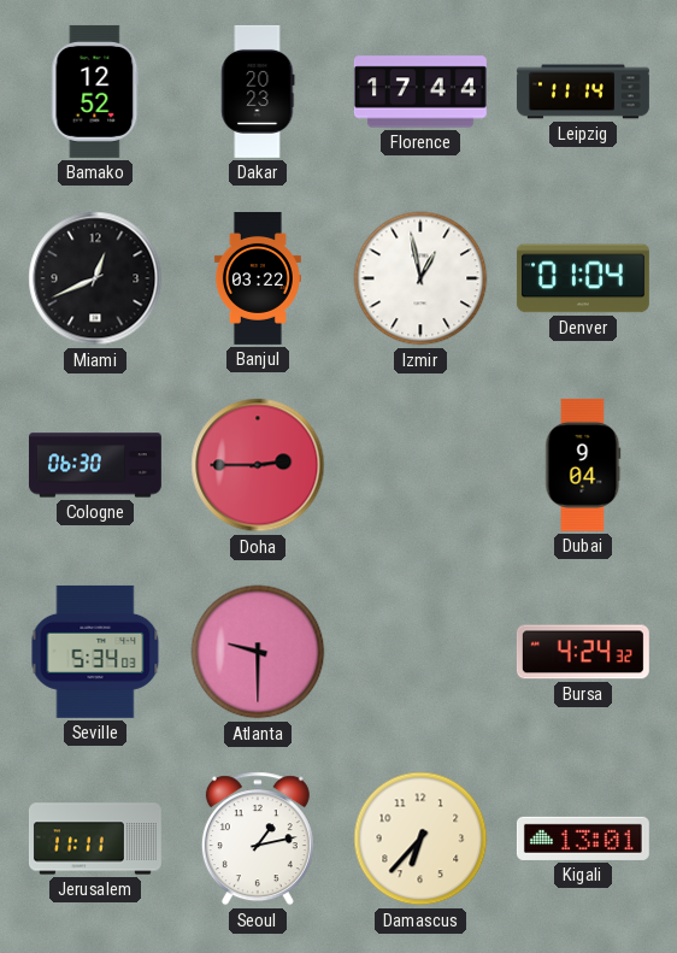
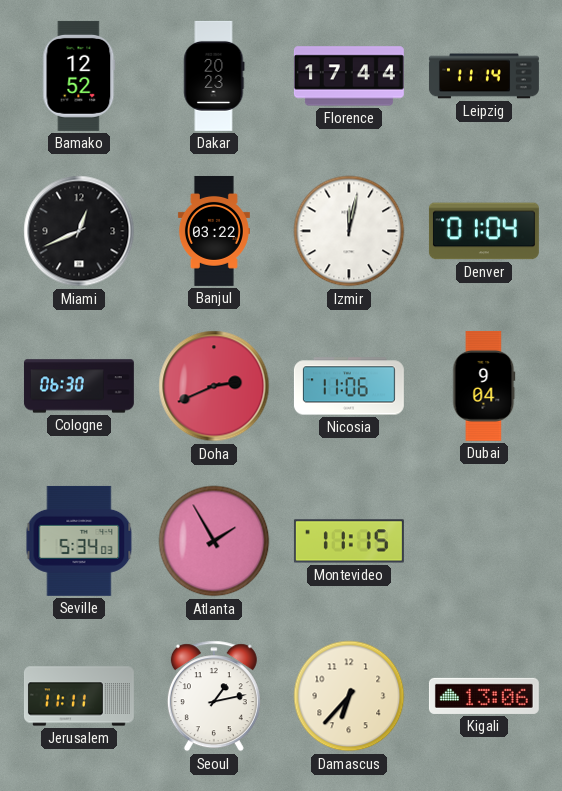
Izmir: 12:58 -> 12:02 (349, 231)
Doha: 2:45 -> 2:41 (214, 386)
Nicosia: none -> 11:06 (349, 386)
Atlanta: 9:30 -> 1:55 (214, 541)
Montevideo: none -> 11:15 (349, 541)
Bursa: 4:24 -> none (583, 652)
Kigali: 13:01 -> 13:06 (484, 696)
